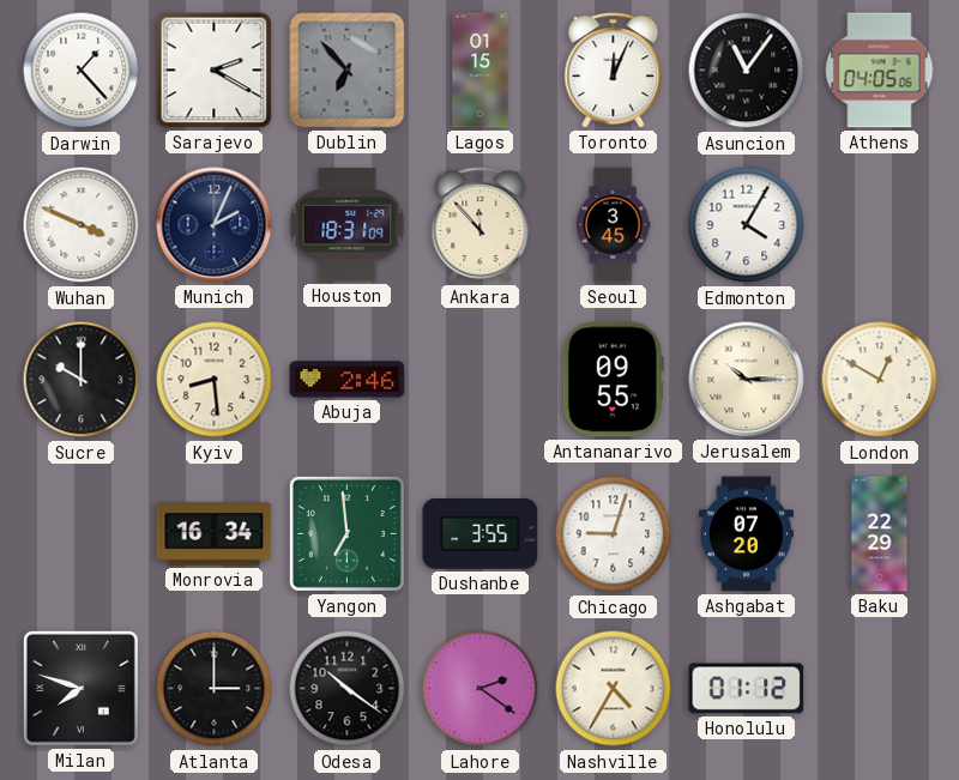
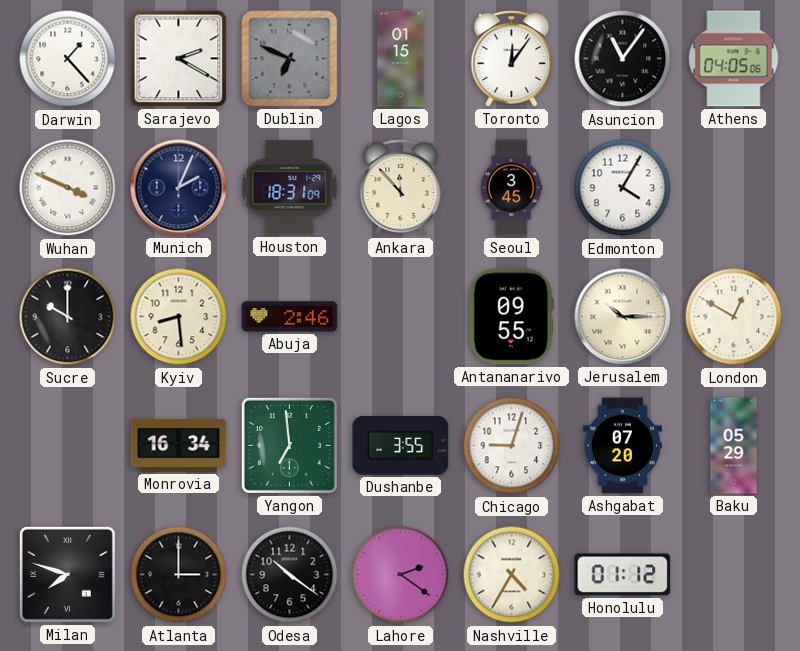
Dublin: 6:53 -> 6:49 (290, 59)
Toronto: 12:04 -> 12:06 (512, 59)
Baku: 22:29 -> 05:29 (734, 446)
